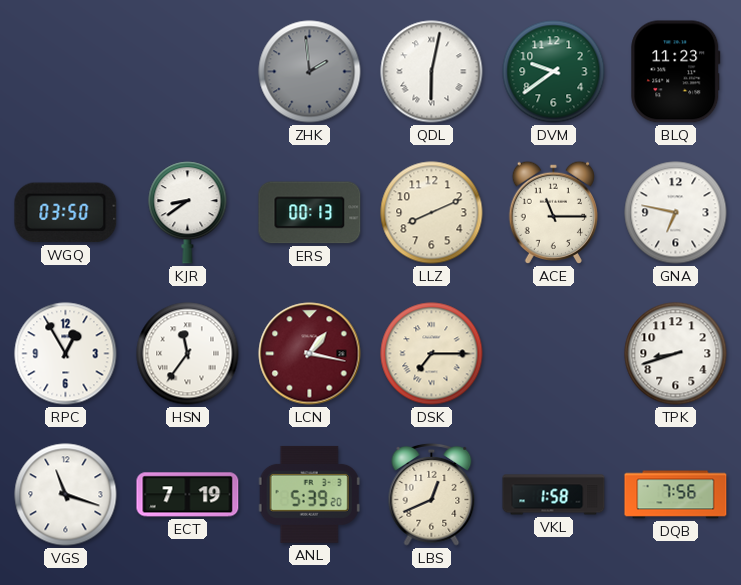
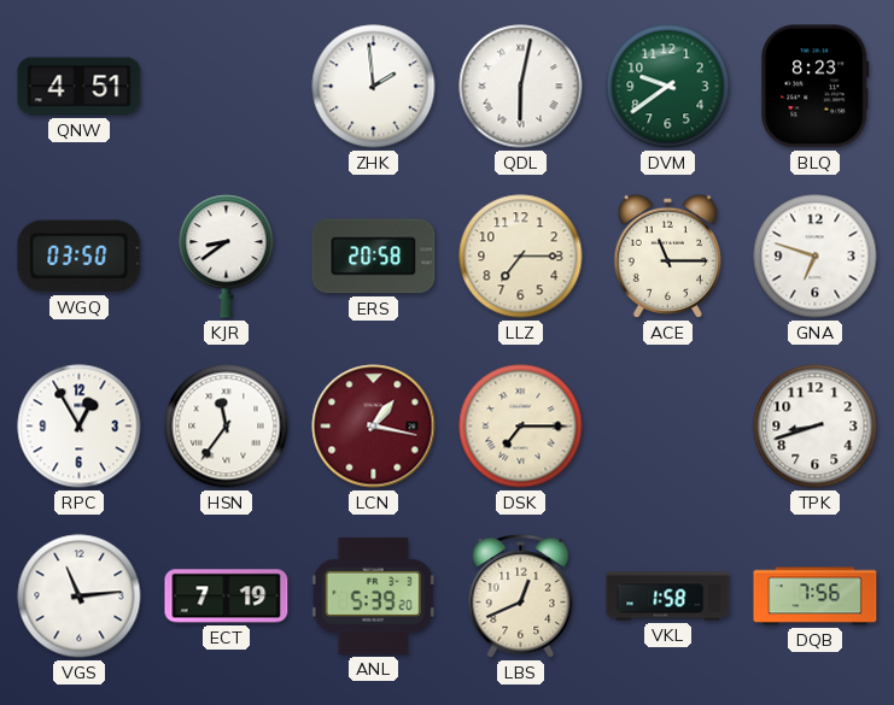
QNW: none -> 4:51 (80, 87)
ZHK dial: grey -> white (374, 87)
BLQ: 11:23 -> 8:23 (816, 87)
ERS: 00:13 -> 20:58 (374, 257)
LLZ: 8:11 -> 7:15 (521, 257)
GNA: 6:47 -> 6:48 (816, 257)
VGS: 11:18 -> 11:14 (80, 597)
